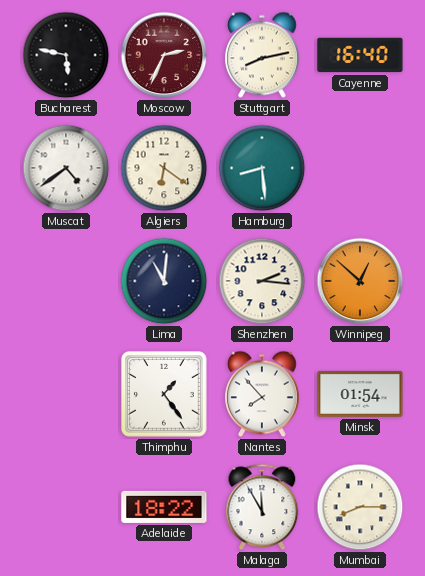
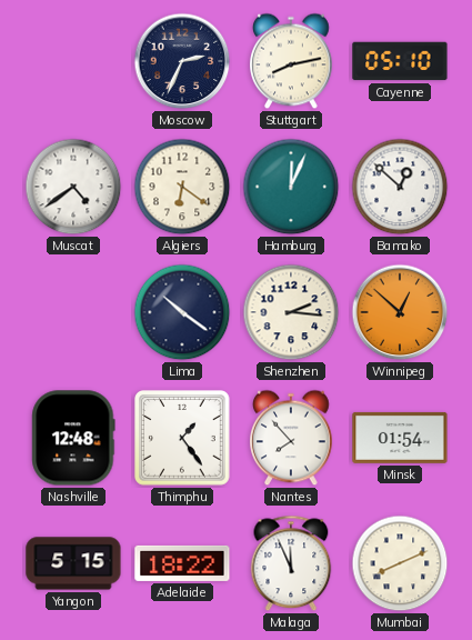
Bucharest: 5:47 -> none (66, 55)
Moscow dial: burgundy -> navy (182, 61)
Cayenne: 16:40 -> 05:10 (400, 61)
Hamburg: 8:29 -> 12:04 (291, 187)
Bamako: none -> 12:52 (400, 187)
Lima: 11:01 -> 10:21 (182, 312)
Nashville: none -> 12:48 (73, 438)
Yangon: none -> 5:15 (73, 563)
Malaga: 11:55 -> 11:56 (291, 563)
Mumbai: 8:15 -> 8:11 (400, 563)
